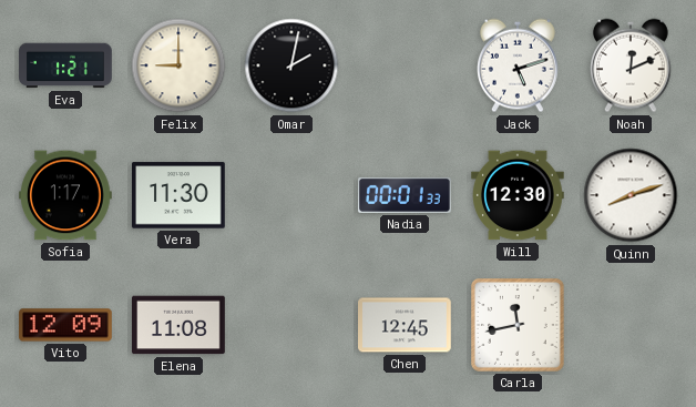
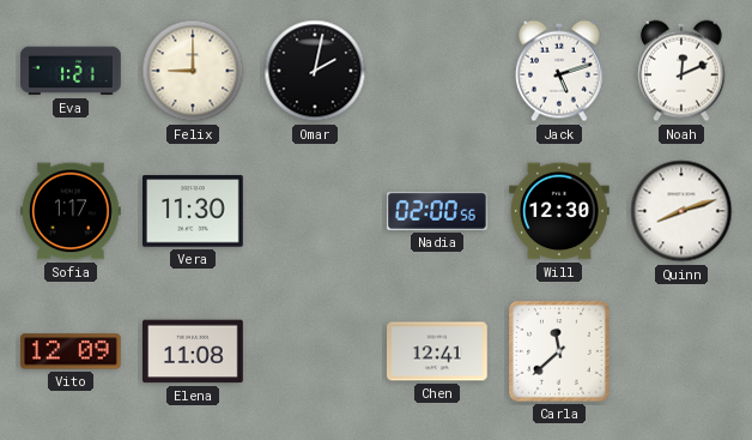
Nadia: 00:01 -> 02:00 (438, 211)
Chen: 12:45 -> 12:41 (438, 351)
Carla: 11:43 -> 11:38 (560, 352)
